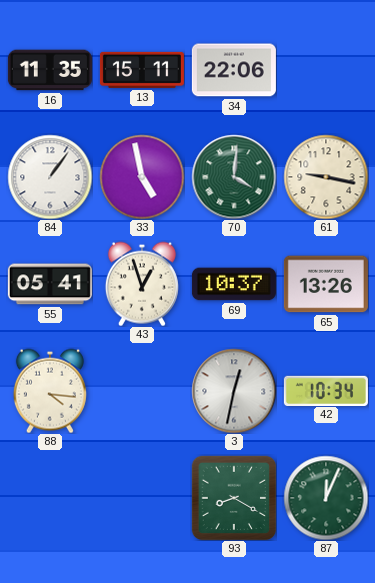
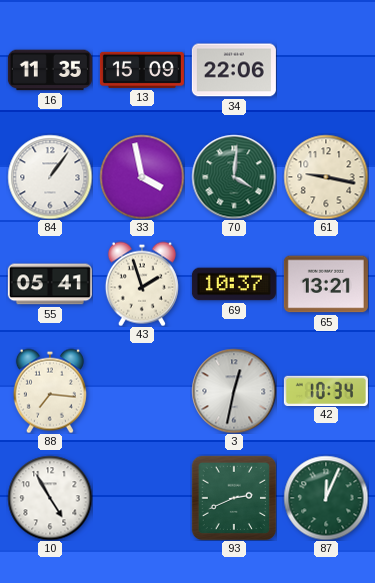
13: 15:11 -> 15:09 (142, 70)
33: 4:58 -> 3:58 (142, 177)
43: 12:57 -> 1:57 (142, 284)
65: 13:26 -> 13:21 (326, 284)
88: 4:16 -> 7:16 (50, 391)
10: none -> 4:55 (50, 498)
93: 8:20 -> 2:41 (233, 497)
